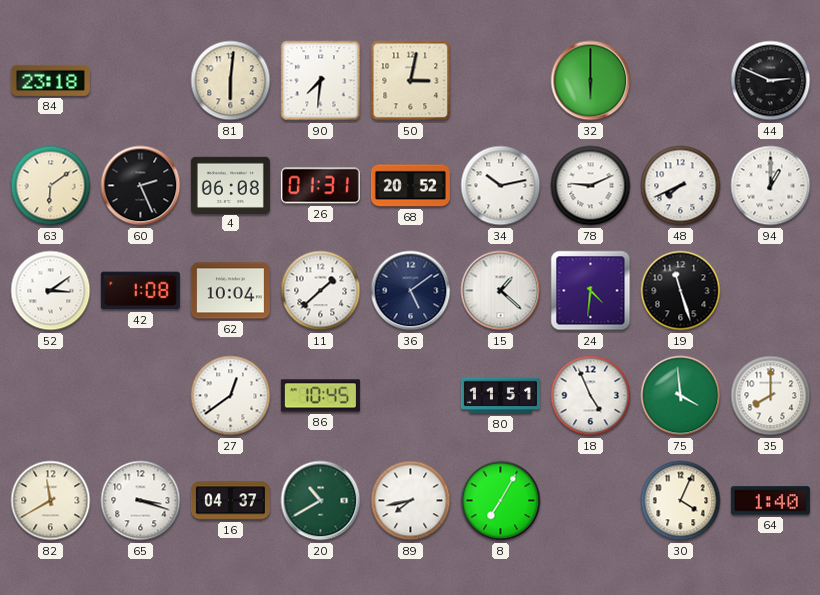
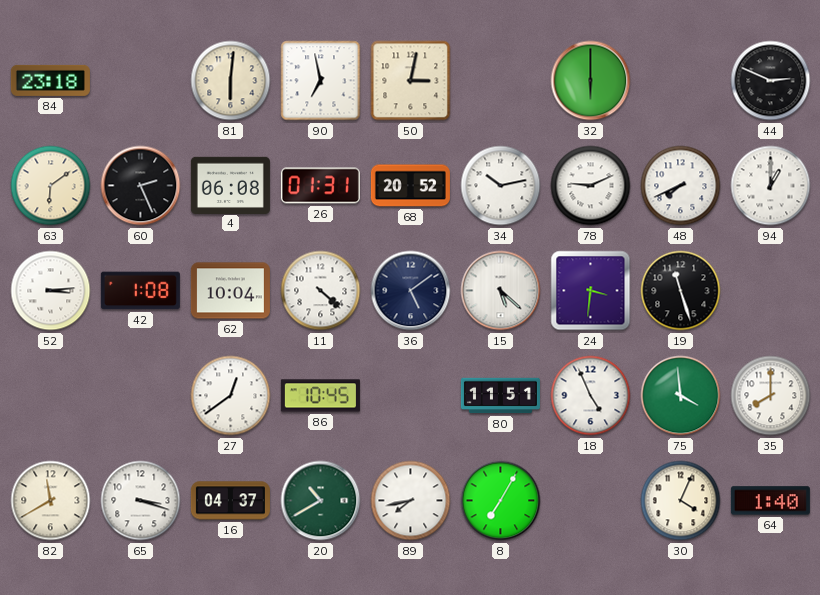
90: 7:31 -> 6:58 (321, 81)
52: 3:09 -> 3:14 (51, 291)
11: 1:38 -> 4:22 (321, 291)
15: 1:22 -> 5:22 (501, 291)
24: 4:31 -> 3:31 (591, 291)
